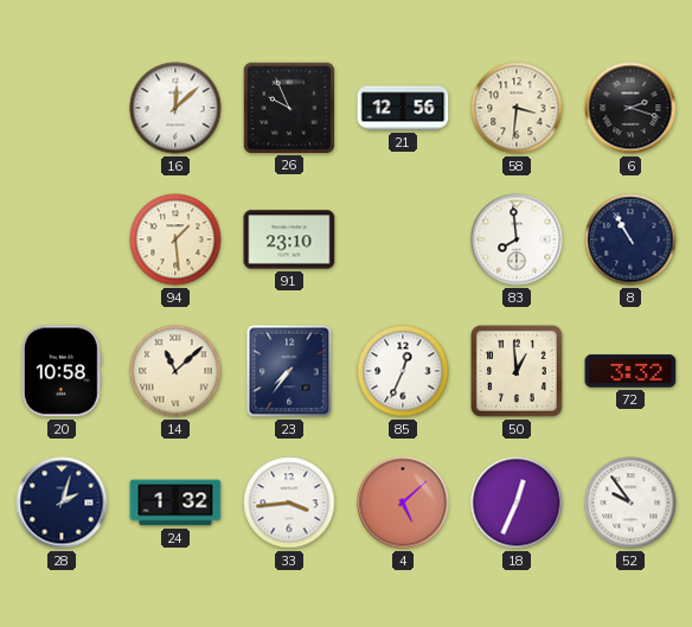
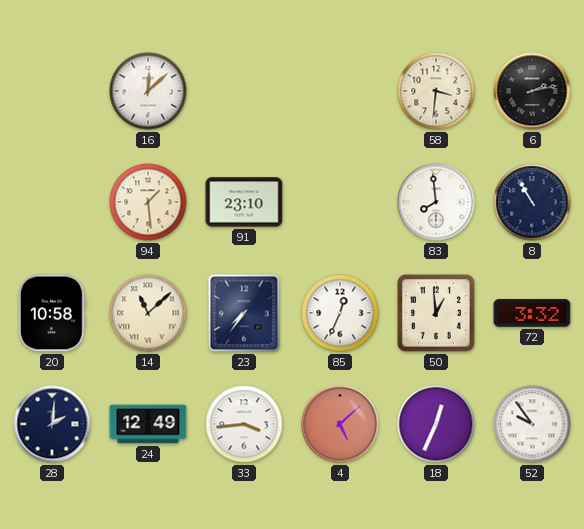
26: 9:56 -> none (288, 107)
21: 12:56 -> none (403, 108)
6: 2:18 -> 2:13 (532, 91)
28: 2:03 -> 2:01 (52, 424)
24: 1:32 -> 12:49 (148, 424)
